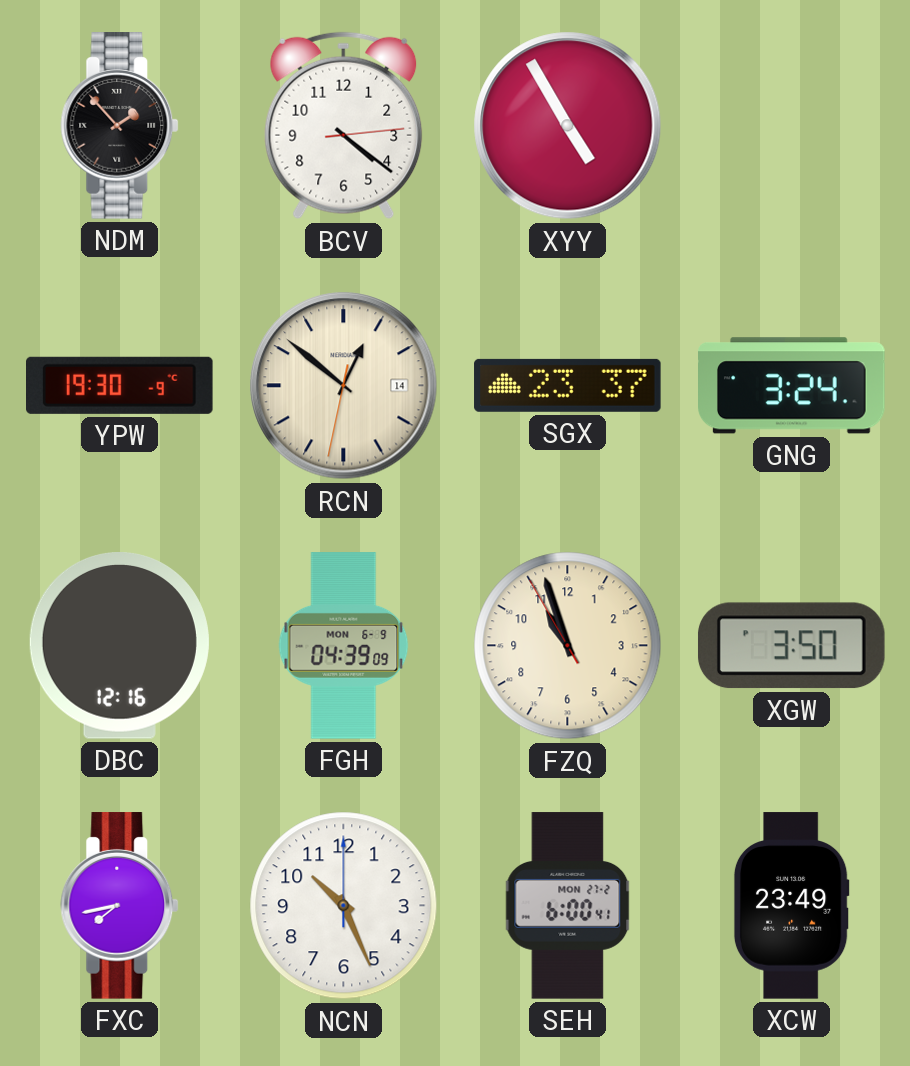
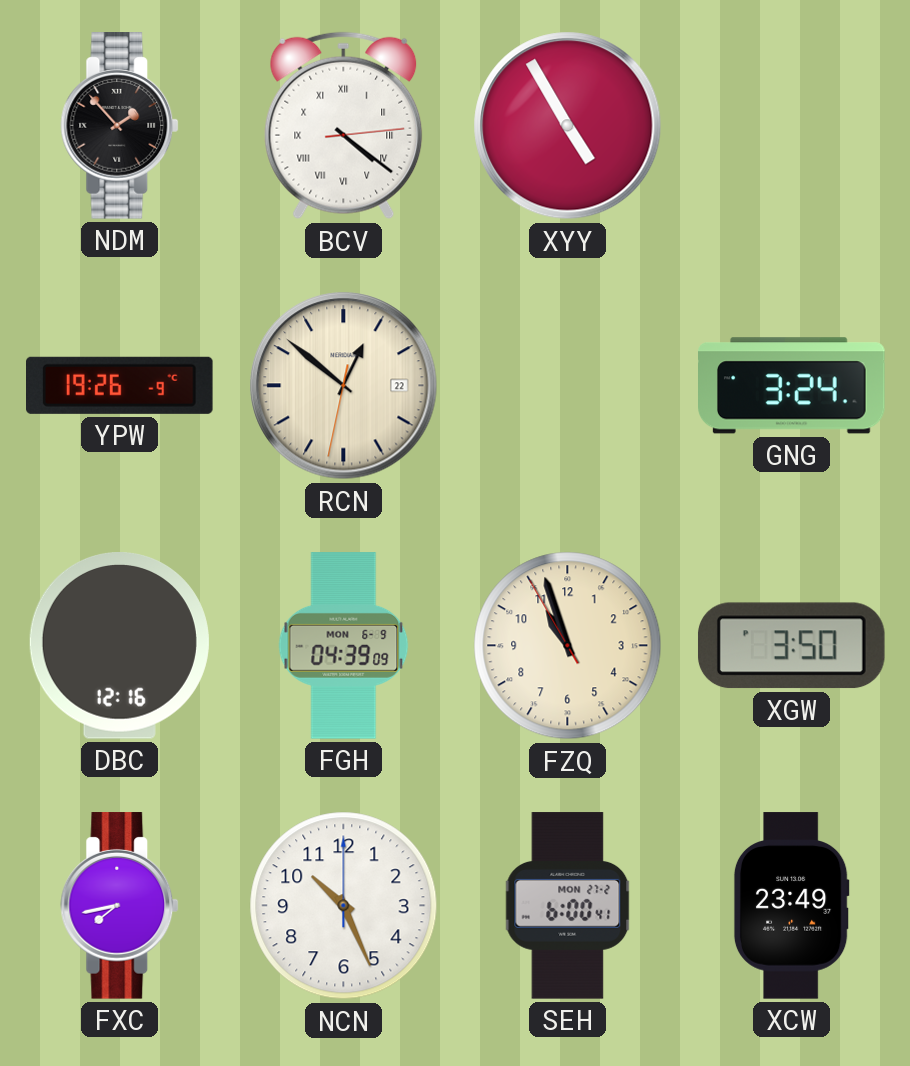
BCV numerals: Arabic -> Roman (344, 126)
YPW: 19:30 -> 19:26 (120, 385)
RCN date: 14 -> 22 (344, 386)
SGX: 23:37 -> none (568, 385)
